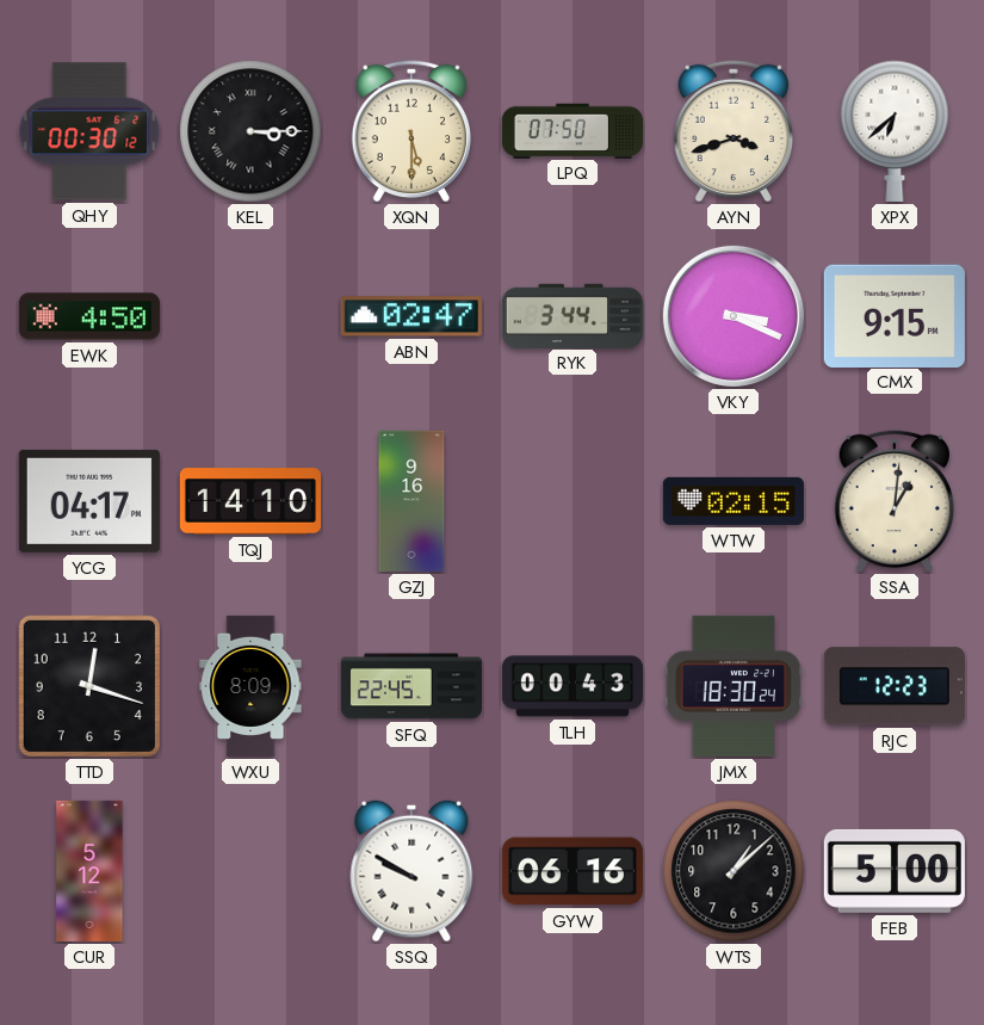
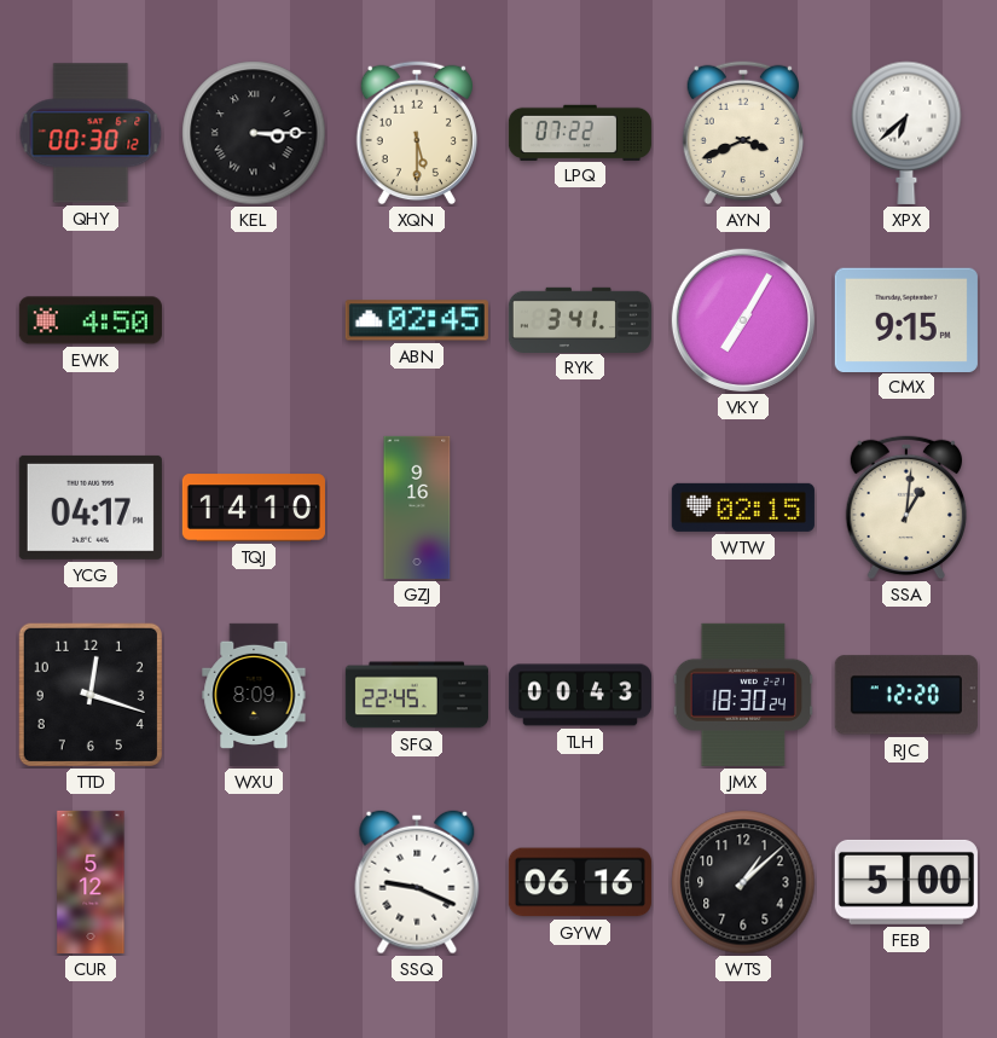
LPQ: 07:50 -> 07:22 (580, 132)
AYN: 3:42 -> 3:41 (742, 133)
ABN: 02:47 -> 02:45 (417, 320)
RYK: 3:44 -> 3:41 (580, 319)
VKY: 3:19 -> 7:05 (743, 320)
RJC: 12:23 -> 12:20 (906, 695)
SSQ: 9:50 -> 9:19 (417, 882)
